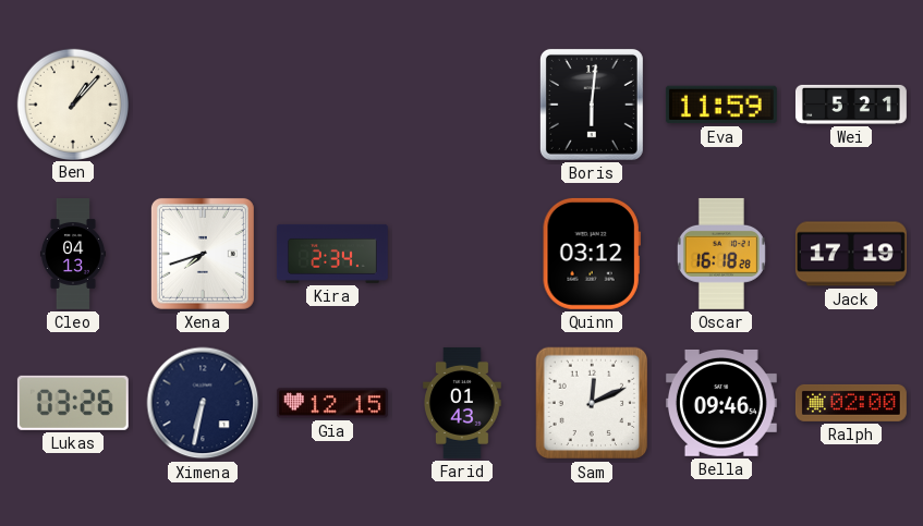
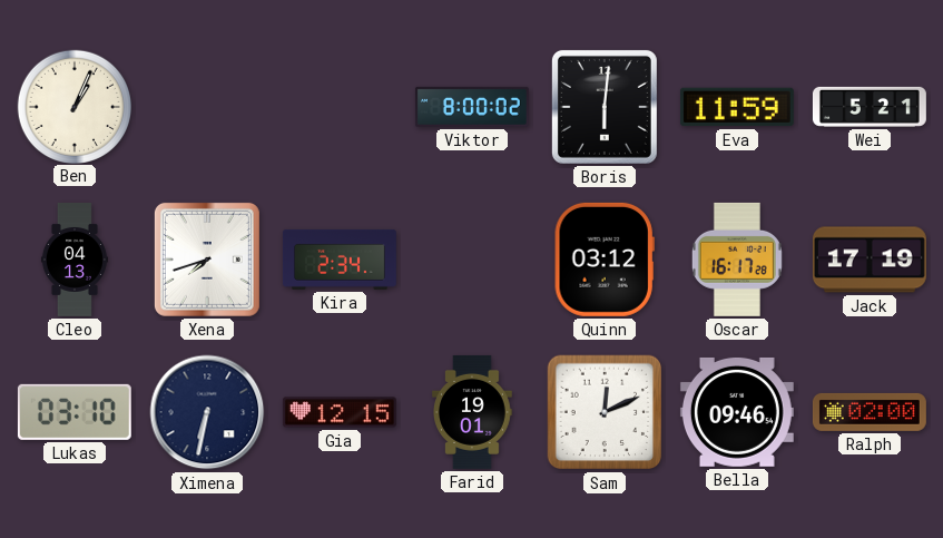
Ben: 1:07 -> 1:04 (73, 106)
Viktor: none -> 8:00 (472, 107)
Oscar: 16:18 -> 16:17 (737, 260)
Lukas: 03:26 -> 03:10 (75, 412)
Farid: 01:43 -> 19:01 (473, 412)
